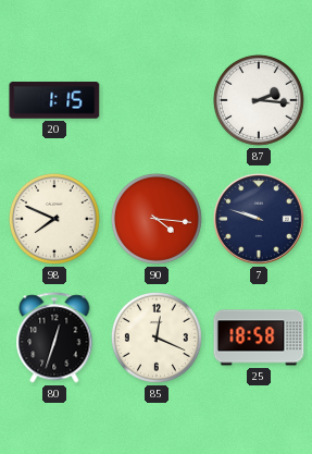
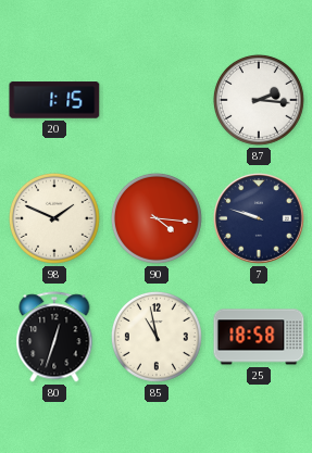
98: 7:49 -> 1:49 (54, 218)
85: 12:19 -> 10:58 (157, 337)
